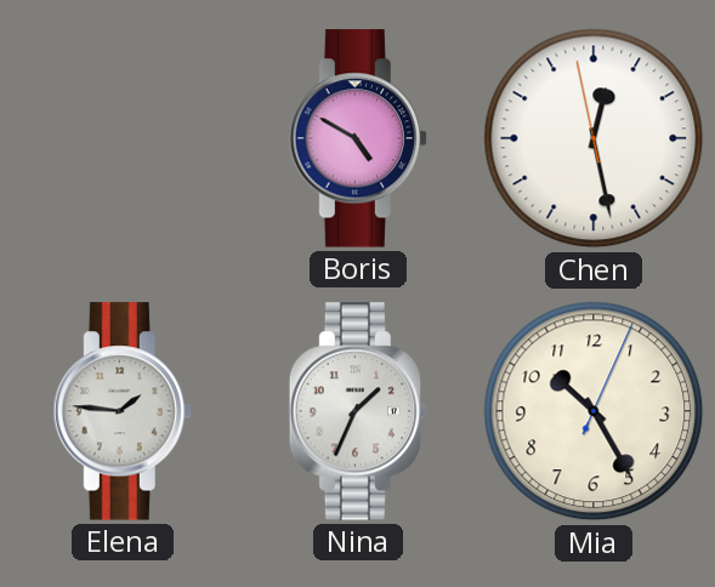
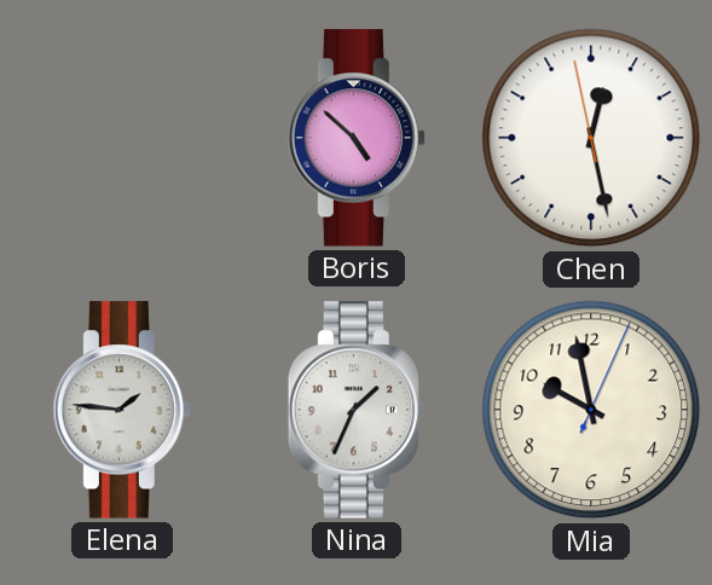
Boris: 4:50 -> 4:52 (357, 138)
Mia: 10:25 -> 9:58 (591, 410)
